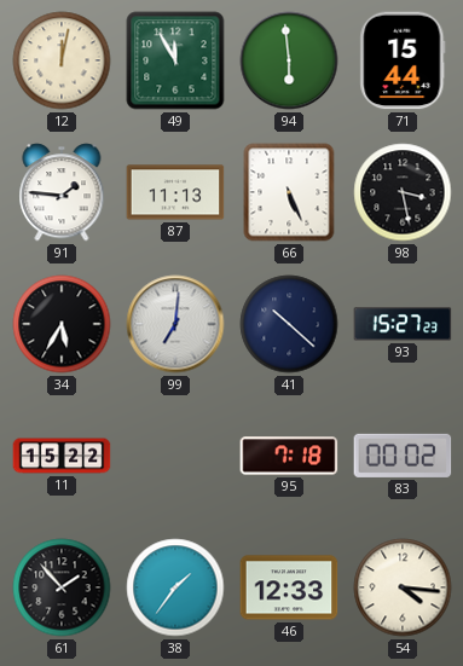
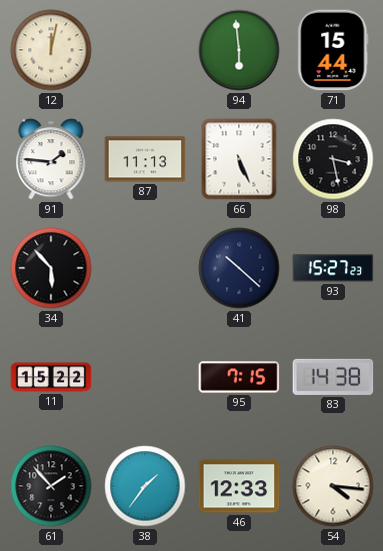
49: 11:55 -> none (175, 60)
34: 5:35 -> 5:53 (51, 268)
99: 7:01 -> none (175, 324)
95: 7:18 -> 7:15 (239, 377)
83: 00:02 -> 14:38 (333, 377)
